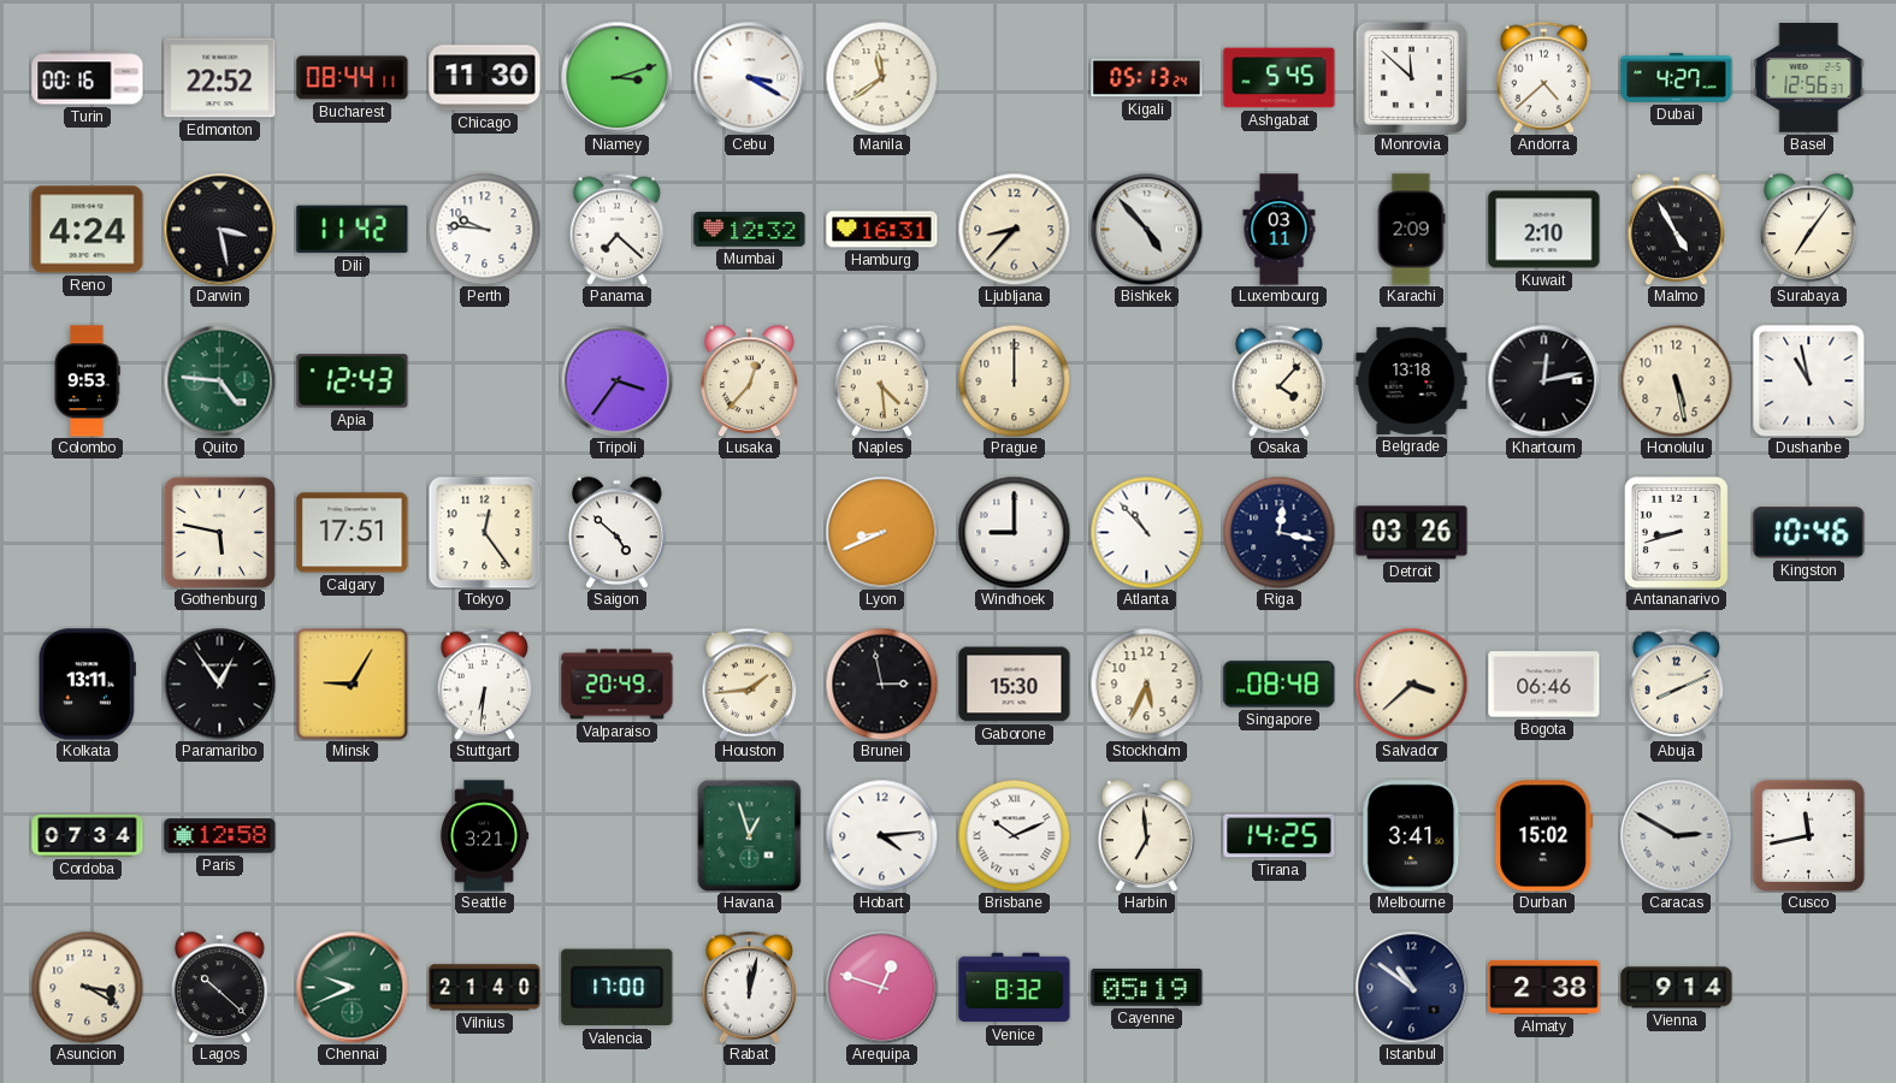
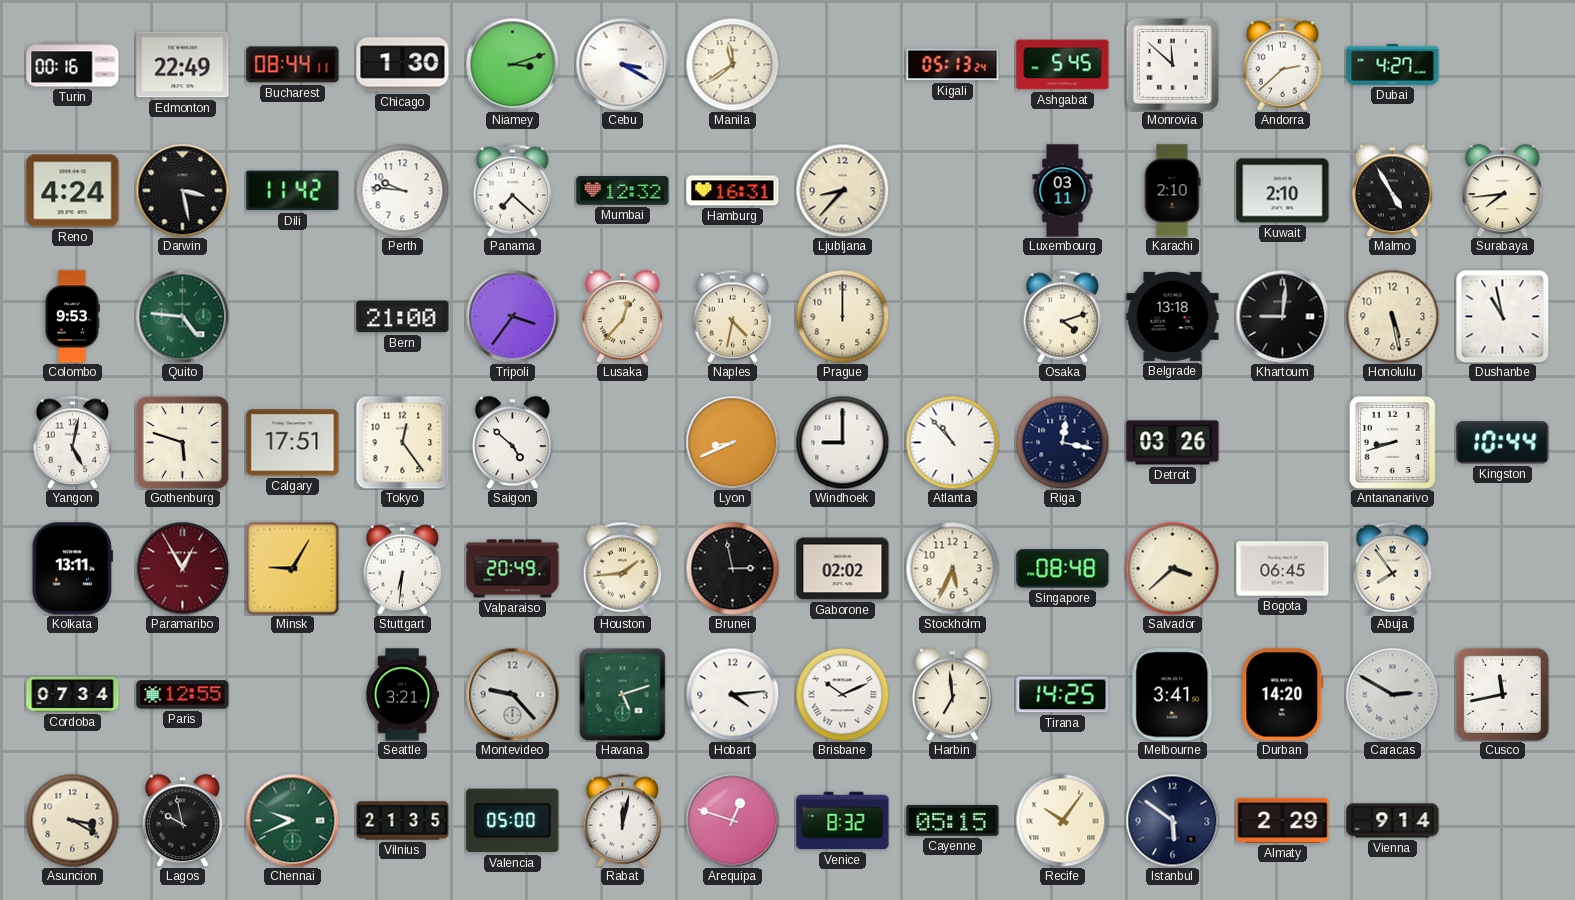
Edmonton: 22:52 -> 22:49 (183, 65)
Chicago: 11:30 -> 1:30 (403, 65)
Andorra: 4:38 -> 2:38 (1283, 64)
Basel: 12:56 -> none (1809, 78)
Bishkek: 4:53 -> none (1146, 229)
Karachi: 2:09 -> 2:10 (1172, 191)
Surabaya: 7:06 -> 7:44 (1502, 190)
Apia: 12:43 -> none (353, 381)
Bern: none -> 21:00 (403, 317)
Naples: 4:29 -> 4:32 (733, 316)
Osaka: 4:07 -> 4:12 (1063, 316)
Khartoum: 12:13 -> 9:01 (1282, 316)
Yangon: none -> 5:02 (73, 442)
Gothenburg: 5:47 -> 5:48 (182, 442)
Kingston: 10:46 -> 10:44 (1503, 443)
Paramaribo: 12:54 -> 12:55 (182, 568)
Paramaribo dial: black -> burgundy (182, 568)
Gaborone: 15:30 -> 02:02 (843, 569)
Bogota: 06:46 -> 06:45 (1283, 569)
Abuja: 8:11 -> 7:54 (1393, 568)
Paris: 12:58 -> 12:55 (183, 695)
Montevideo: none -> 9:23 (512, 694)
Havana: 12:57 -> 5:12 (623, 694)
Durban: 15:02 -> 14:20 (1283, 695)
Lagos: 10:22 -> 9:58 (182, 820)
Vilnius: 21:40 -> 21:35 (403, 821)
Valencia: 17:00 -> 05:00 (513, 821)
Cayenne: 05:19 -> 05:15 (953, 820)
Recife: none -> 10:06 (1062, 820)
Istanbul: 10:51 -> 5:51 (1172, 820)
Almaty: 2:38 -> 2:29 (1283, 820)
